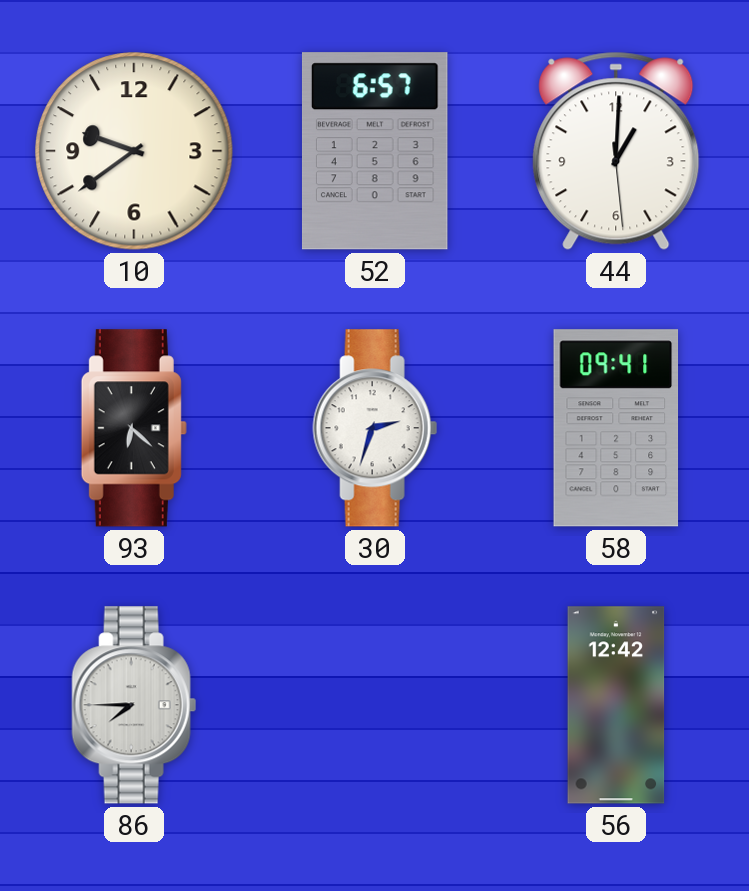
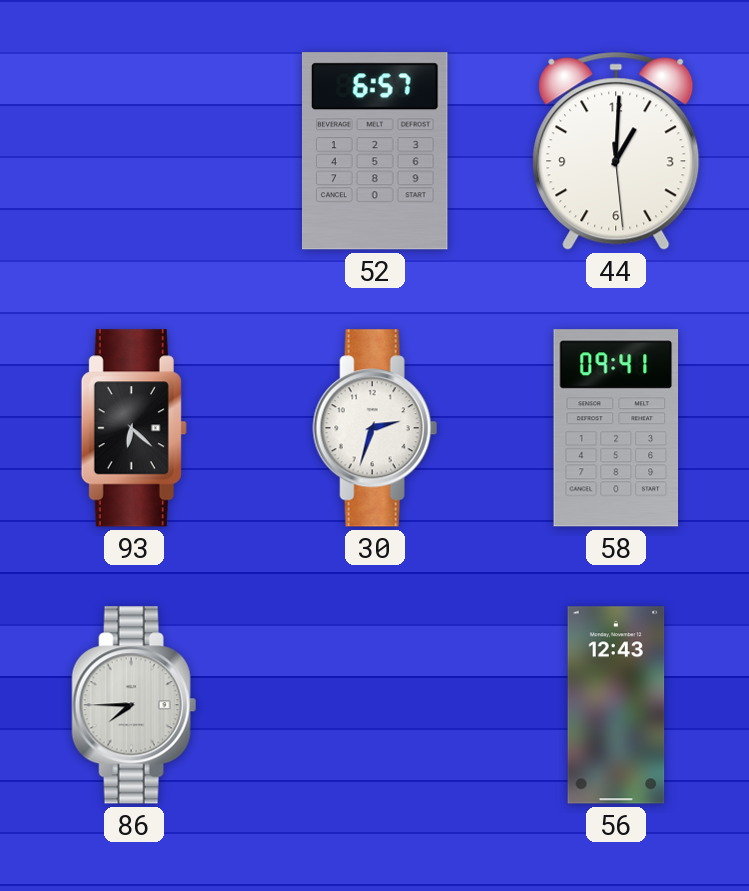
10: 9:39 -> none (134, 151)
56: 12:42 -> 12:43 (616, 705)
